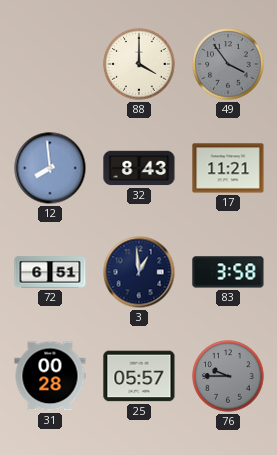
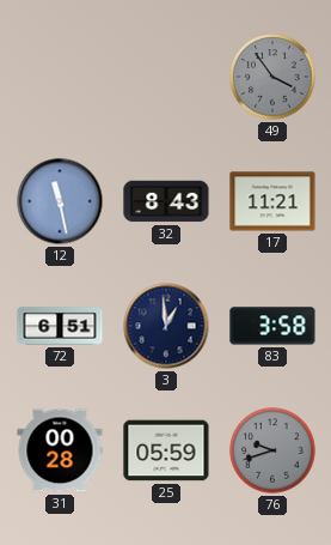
88: 4:00 -> none (139, 64)
12: 7:59 -> 11:28 (60, 201)
25: 05:57 -> 05:59 (166, 450)
76: 9:45 -> 9:42 (272, 450)
